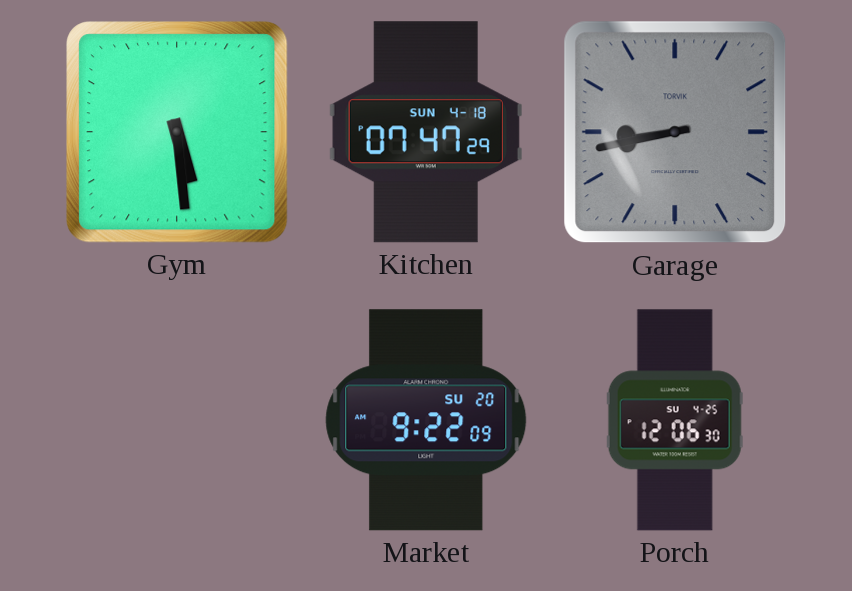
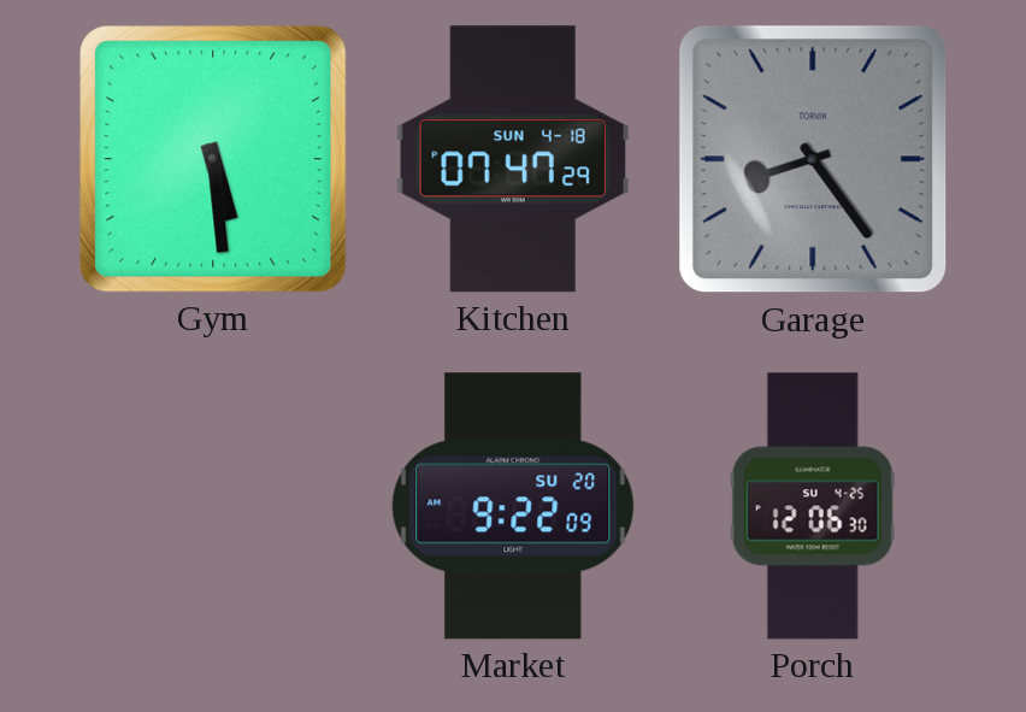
Garage: 8:43 -> 8:24 (813, 159)
